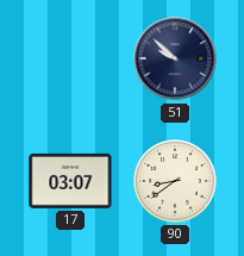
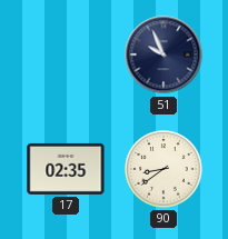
51: 9:52 -> 9:56 (163, 54)
17: 03:07 -> 02:35 (66, 169)
